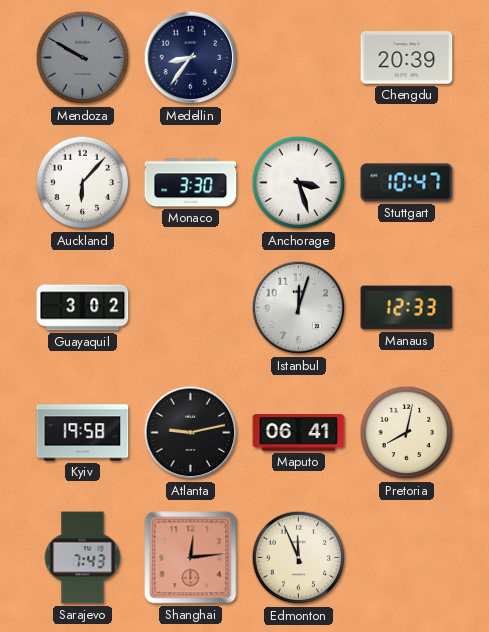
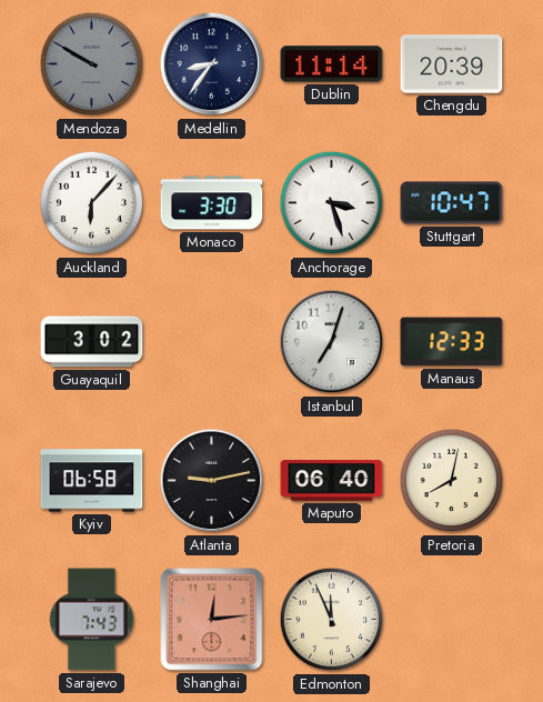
Dublin: none -> 11:14 (332, 64)
Istanbul: 12:03 -> 7:03 (332, 342)
Kyiv: 19:58 -> 06:58 (92, 481)
Maputo: 06:41 -> 06:40 (332, 481)
